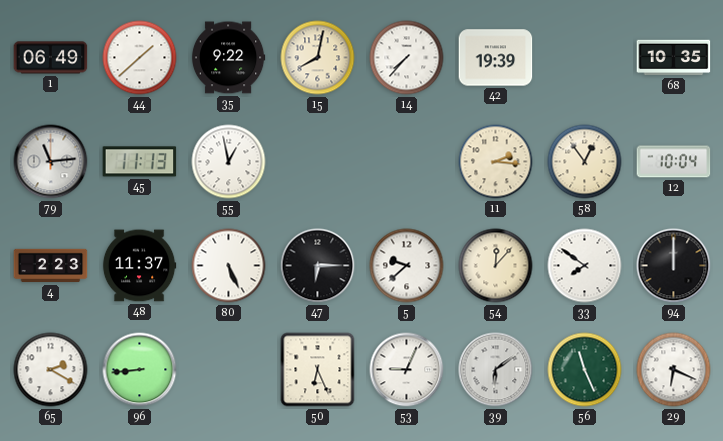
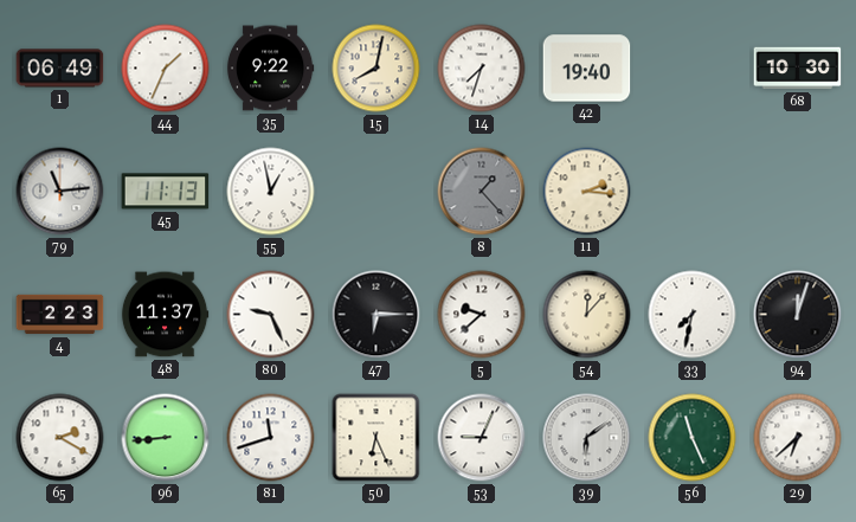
44: 1:38 -> 1:34 (166, 69)
14: 7:37 -> 7:33 (482, 69)
42: 19:39 -> 19:40 (587, 69)
68: 10:35 -> 10:30 (798, 69)
8: none -> 1:23 (482, 192)
58: 12:54 -> none (585, 162)
12: 10:04 -> none (674, 162)
80: 5:26 -> 9:26 (271, 315)
33: 7:51 -> 7:32 (693, 315)
94: 12:00 -> 12:03 (798, 315)
81: none -> 11:42 (271, 438)
29: 6:19 -> 6:38 (798, 438)
